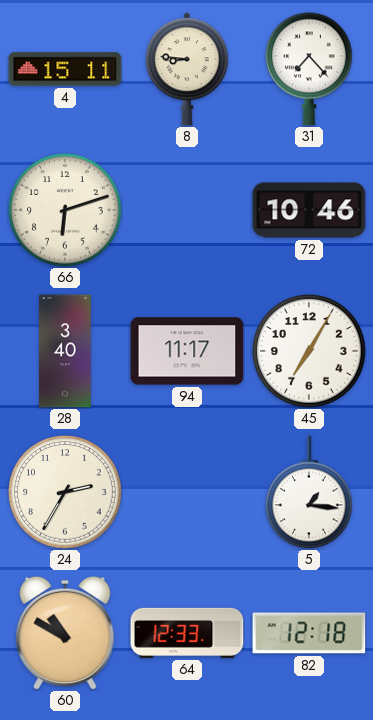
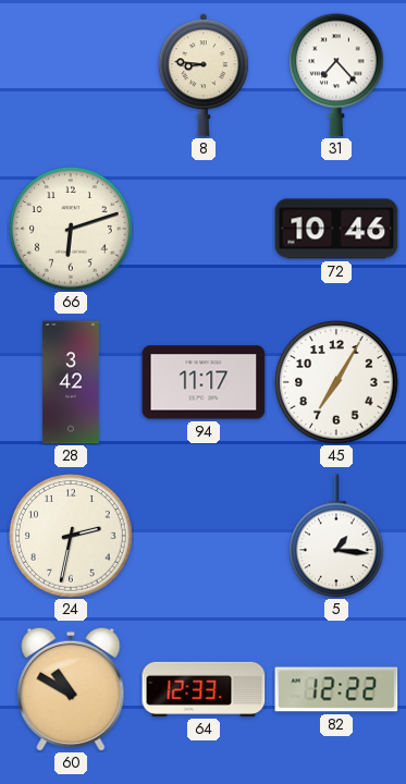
4: 15:11 -> none (65, 69)
28: 3:40 -> 3:42 (72, 382)
24: 2:35 -> 2:32 (71, 536)
82: 12:18 -> 12:22 (336, 689)
